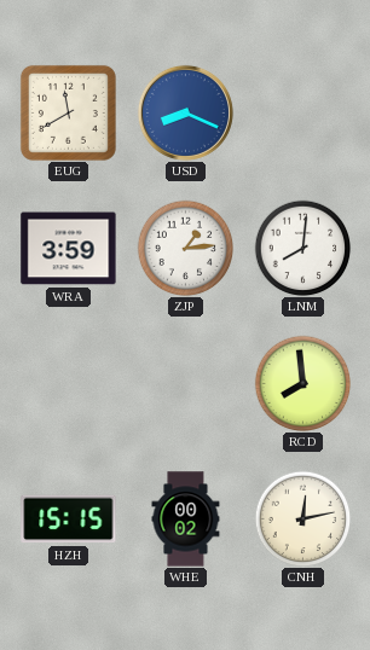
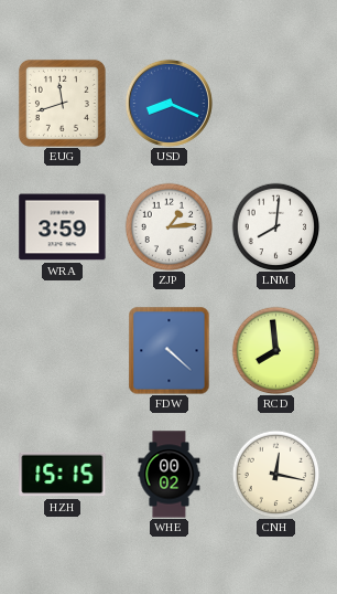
EUG: 11:40 -> 11:42 (62, 103)
FDW: none -> 4:22 (170, 351)
CNH: 12:13 -> 12:17 (275, 474)
